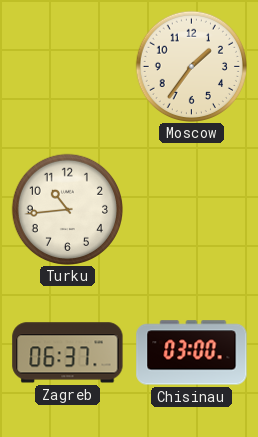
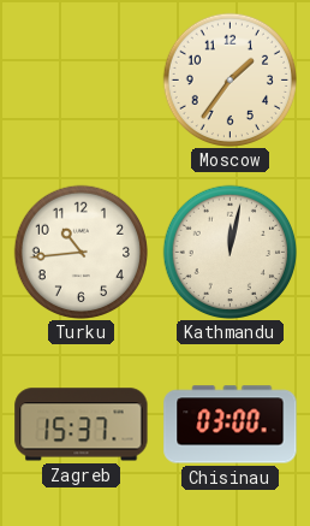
Kathmandu: none -> 12:02 (229, 252)
Zagreb: 06:37 -> 15:37 (82, 425)
